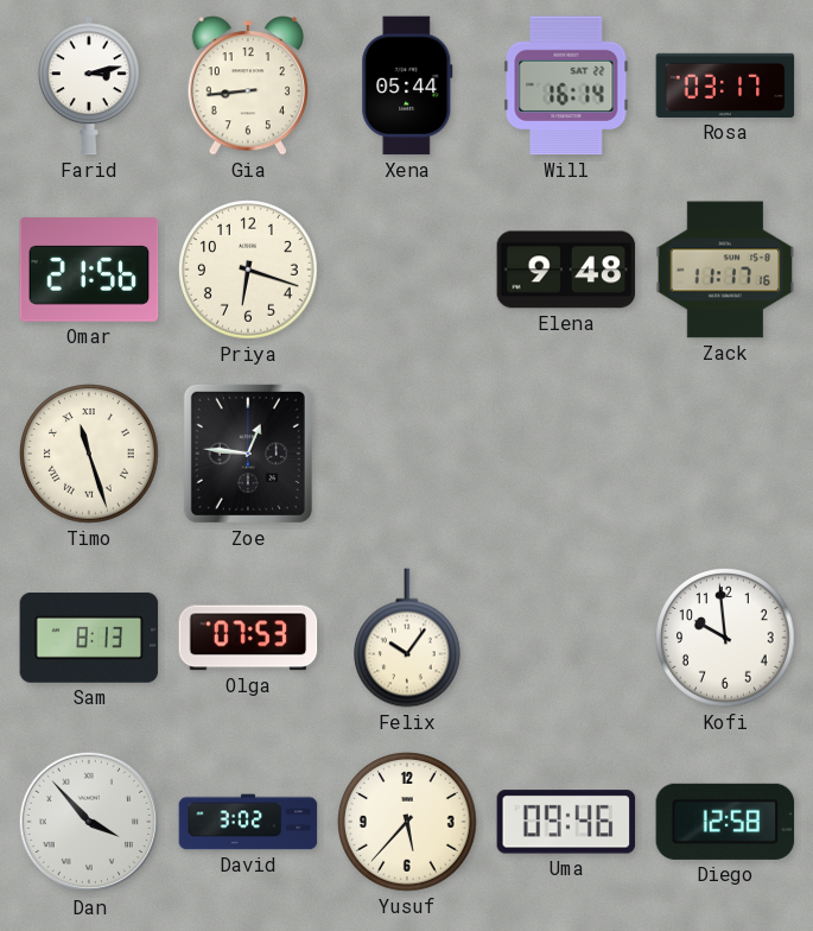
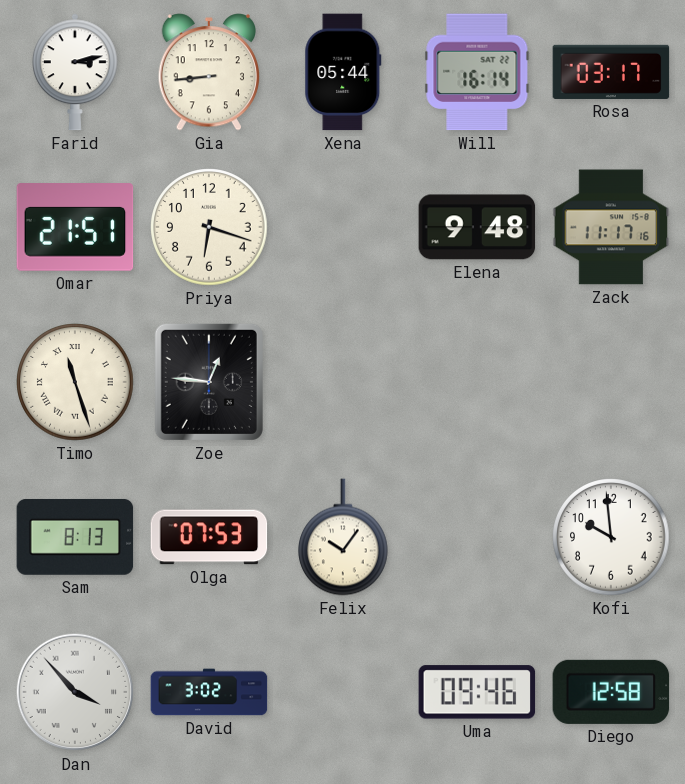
Omar: 21:56 -> 21:51 (75, 227)
Yusuf: 5:37 -> none (407, 822)
